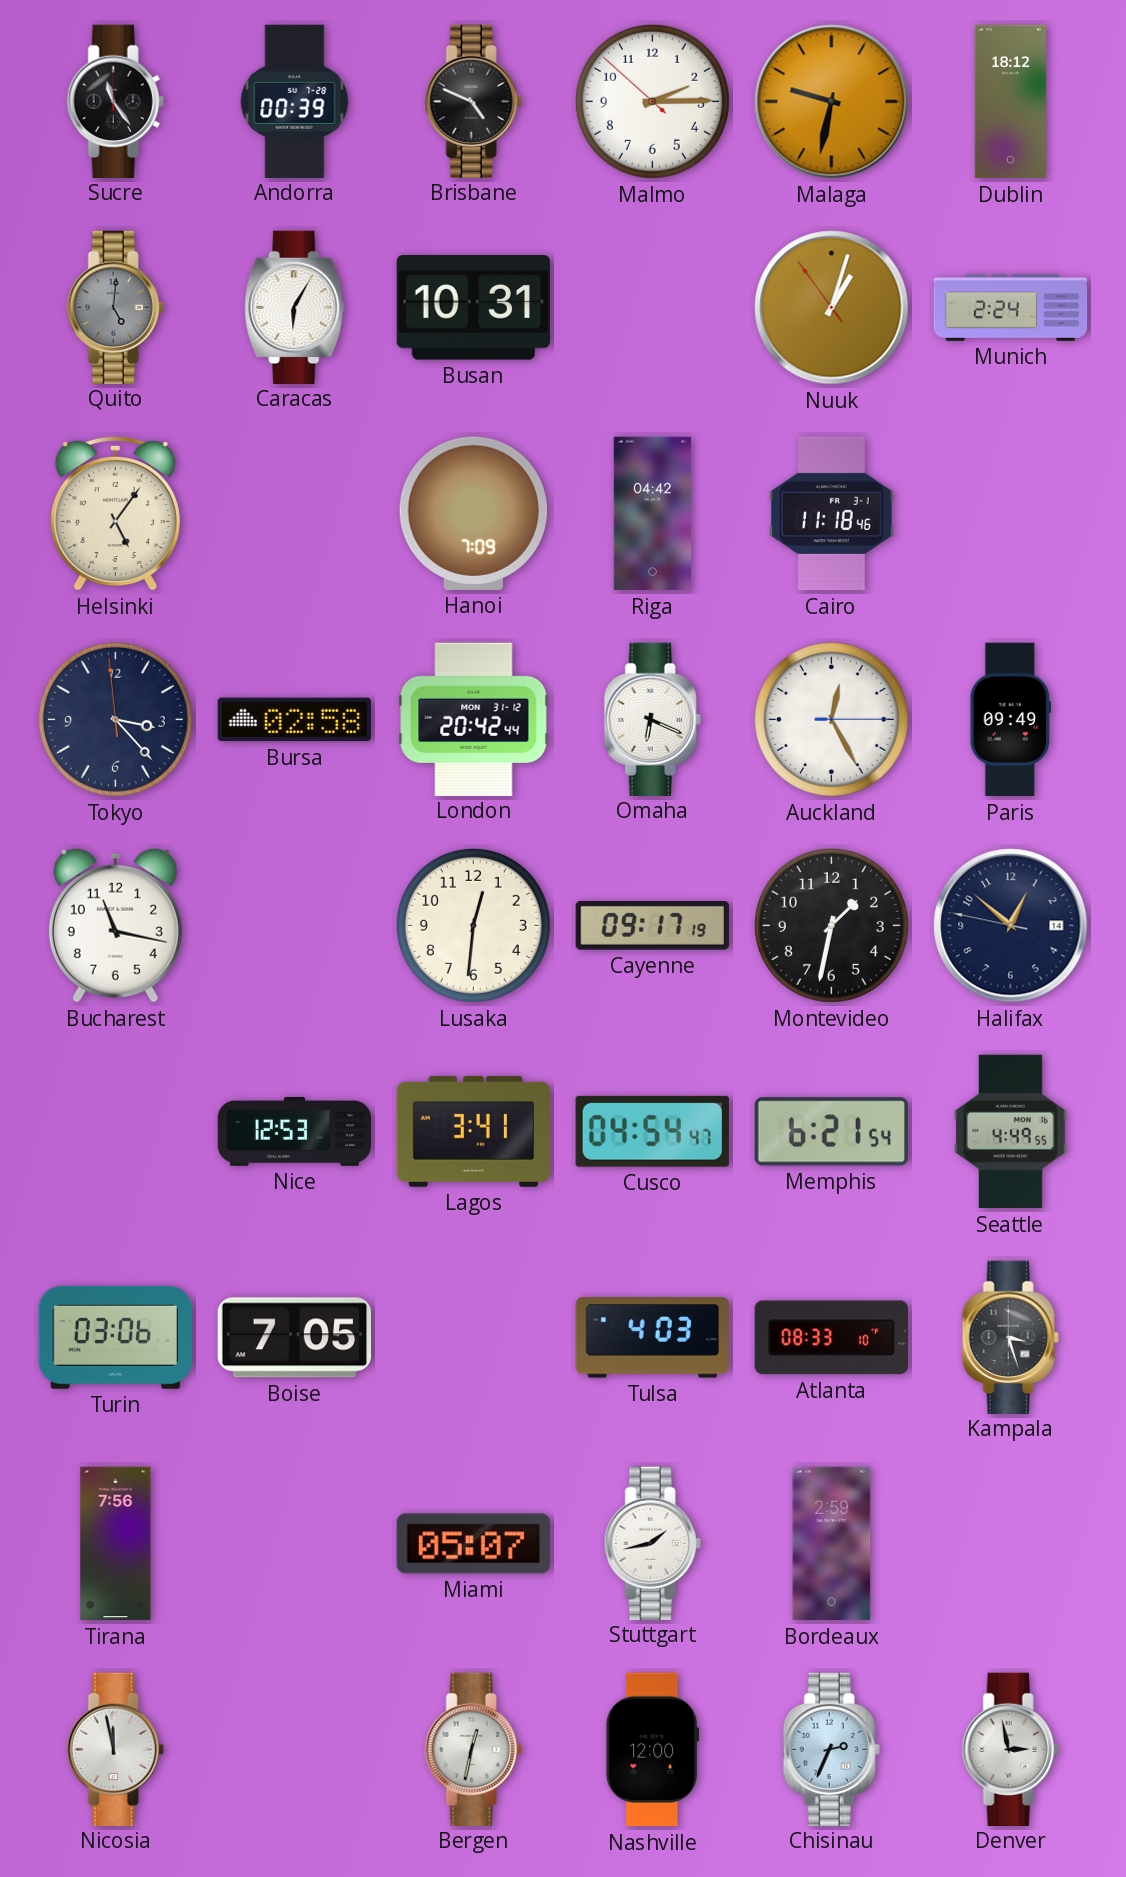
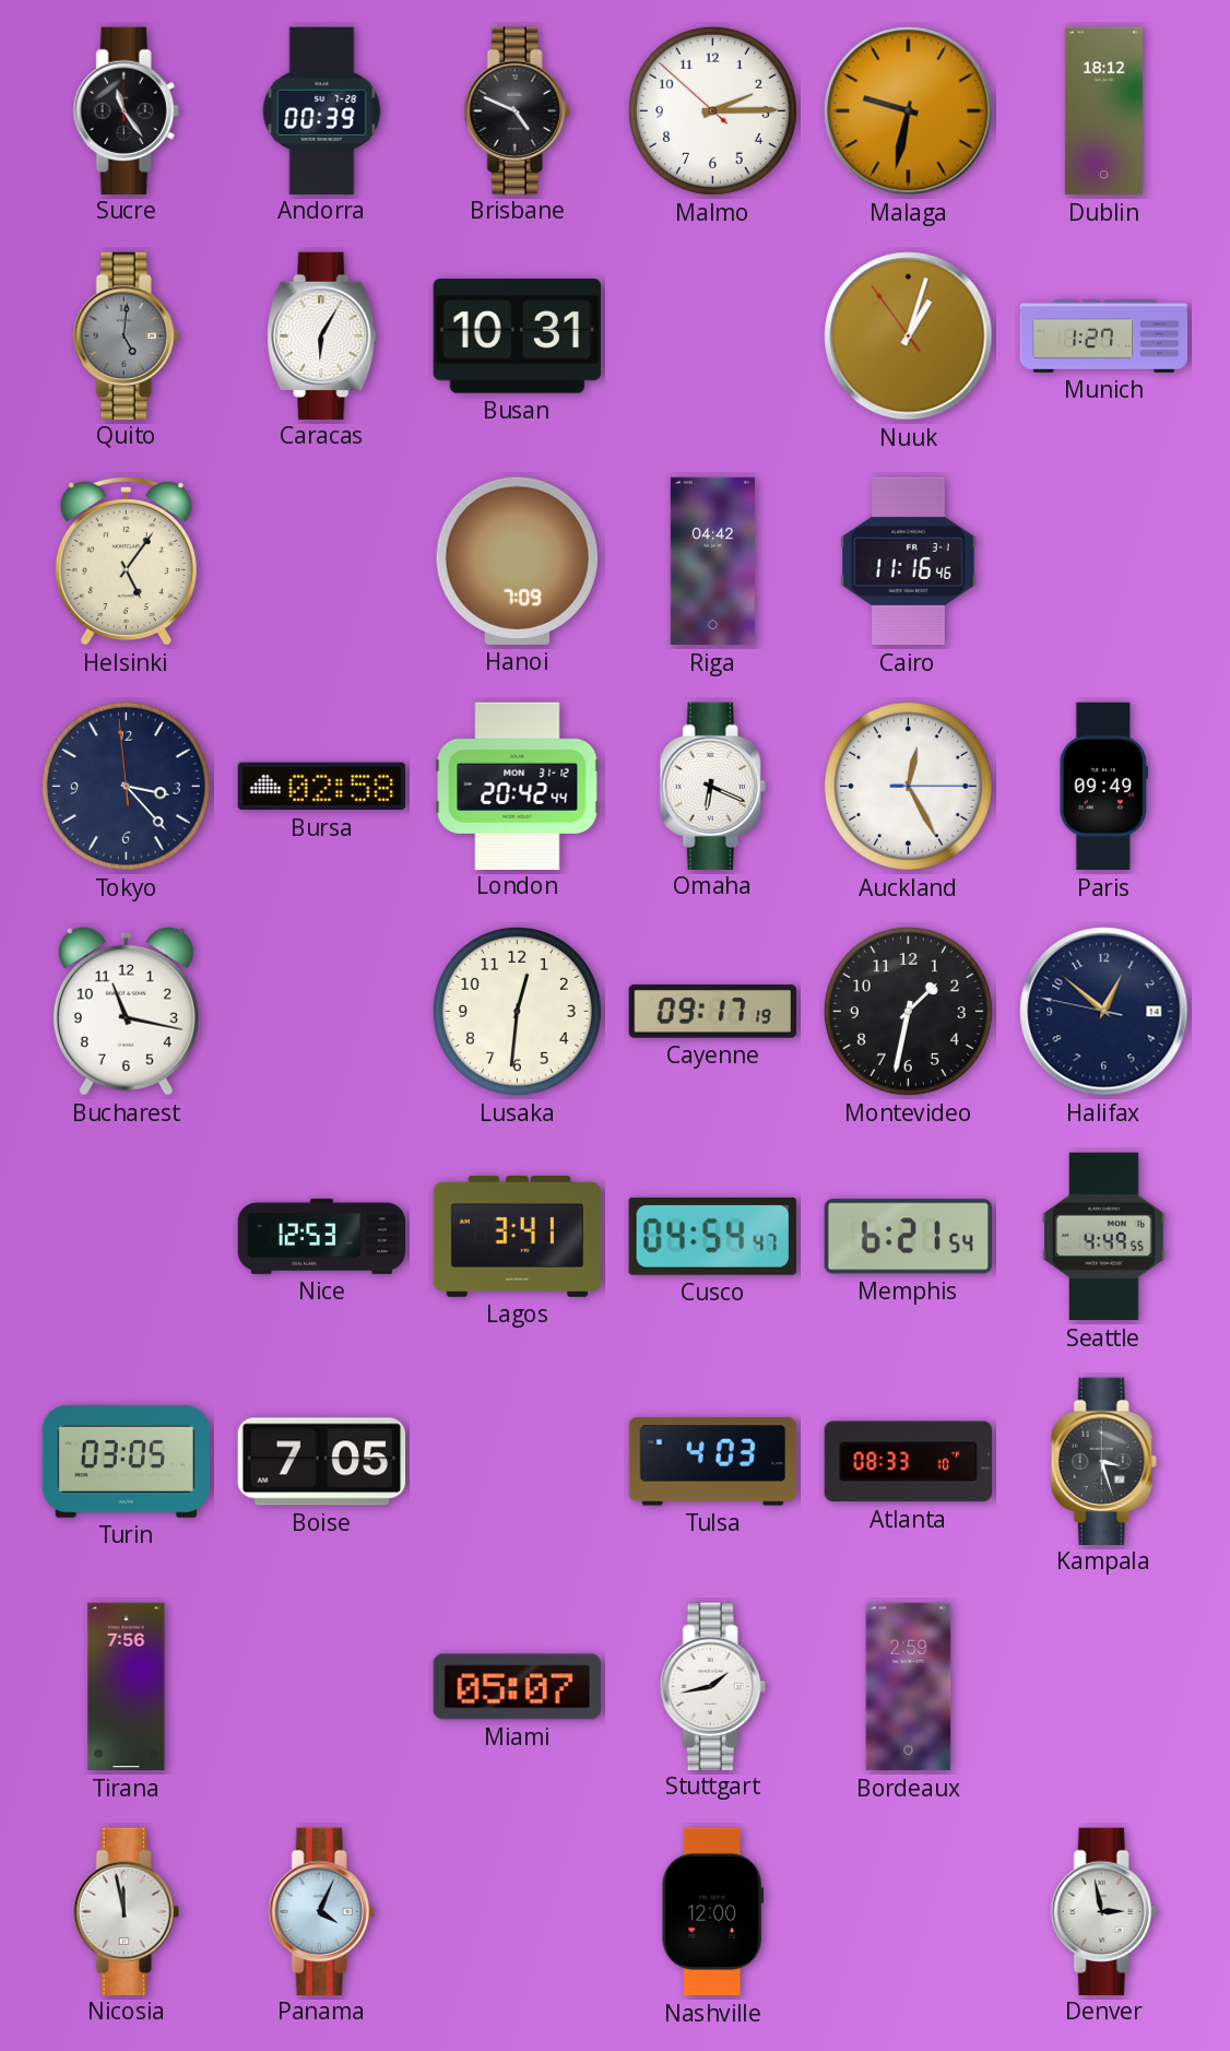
Munich: 2:24 -> 1:27 (1104, 335)
Cairo: 11:18 -> 11:16 (909, 562)
Turin: 03:06 -> 03:05 (126, 1461)
Panama: none -> 4:04 (321, 1911)
Bergen: 12:32 -> none (473, 1749)
Chisinau: 2:34 -> none (831, 1749)
